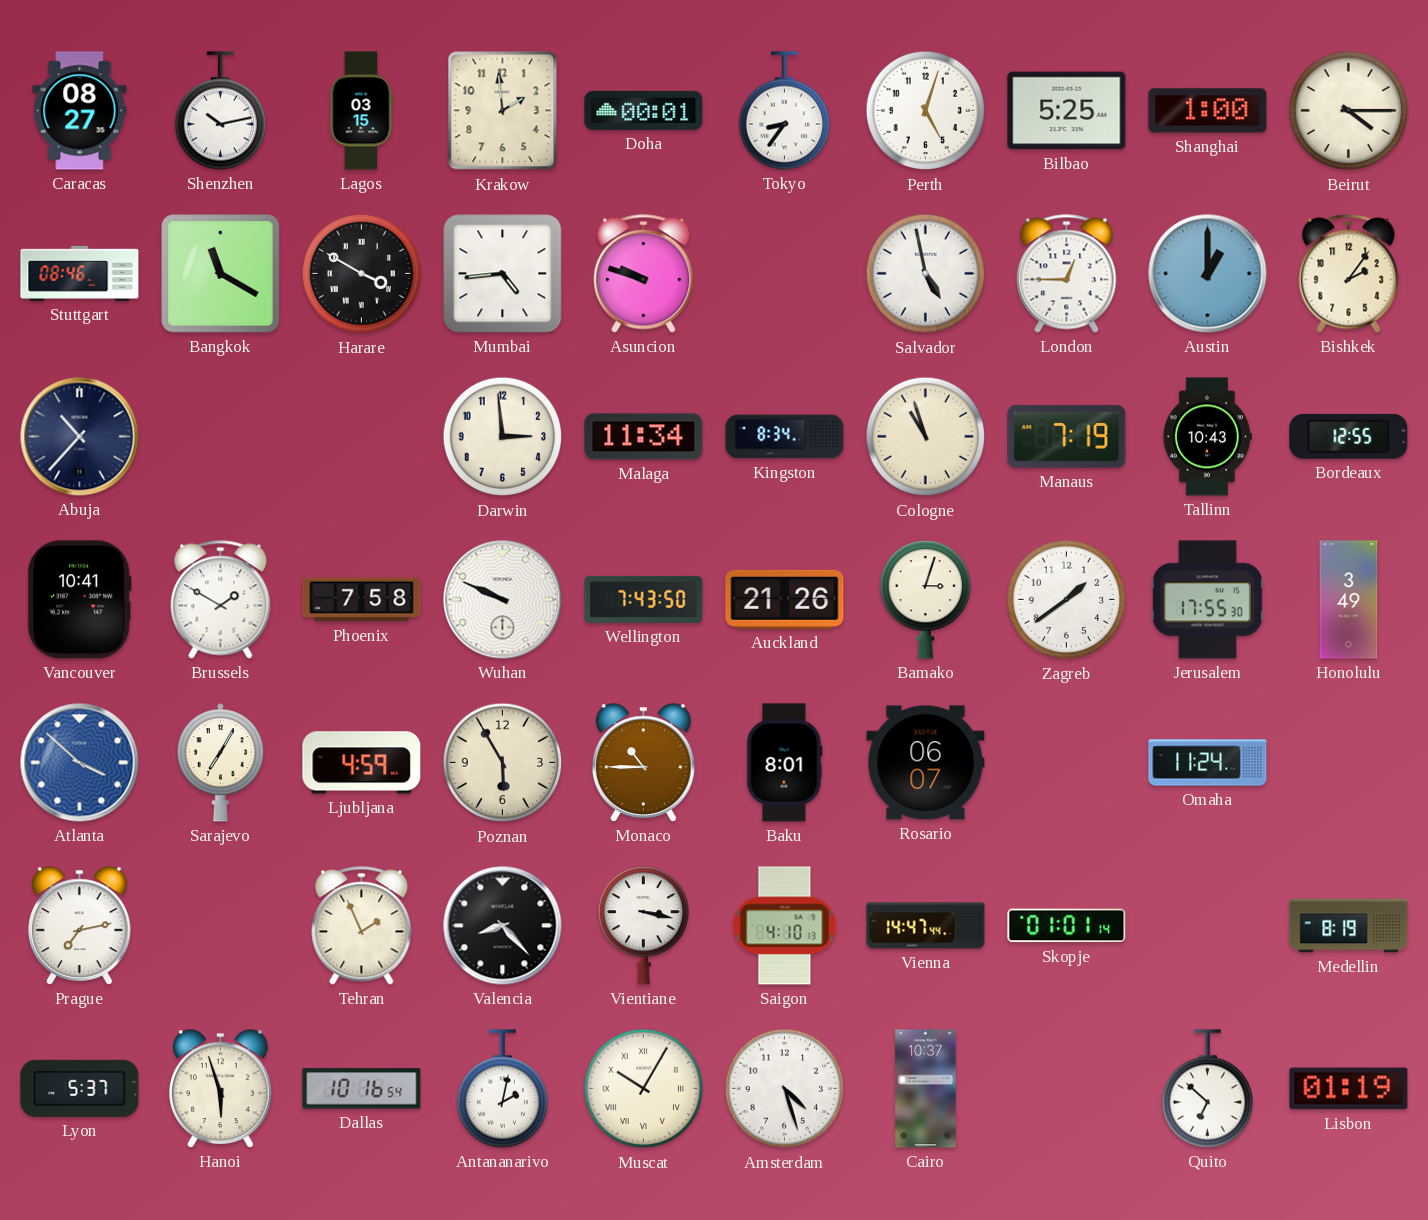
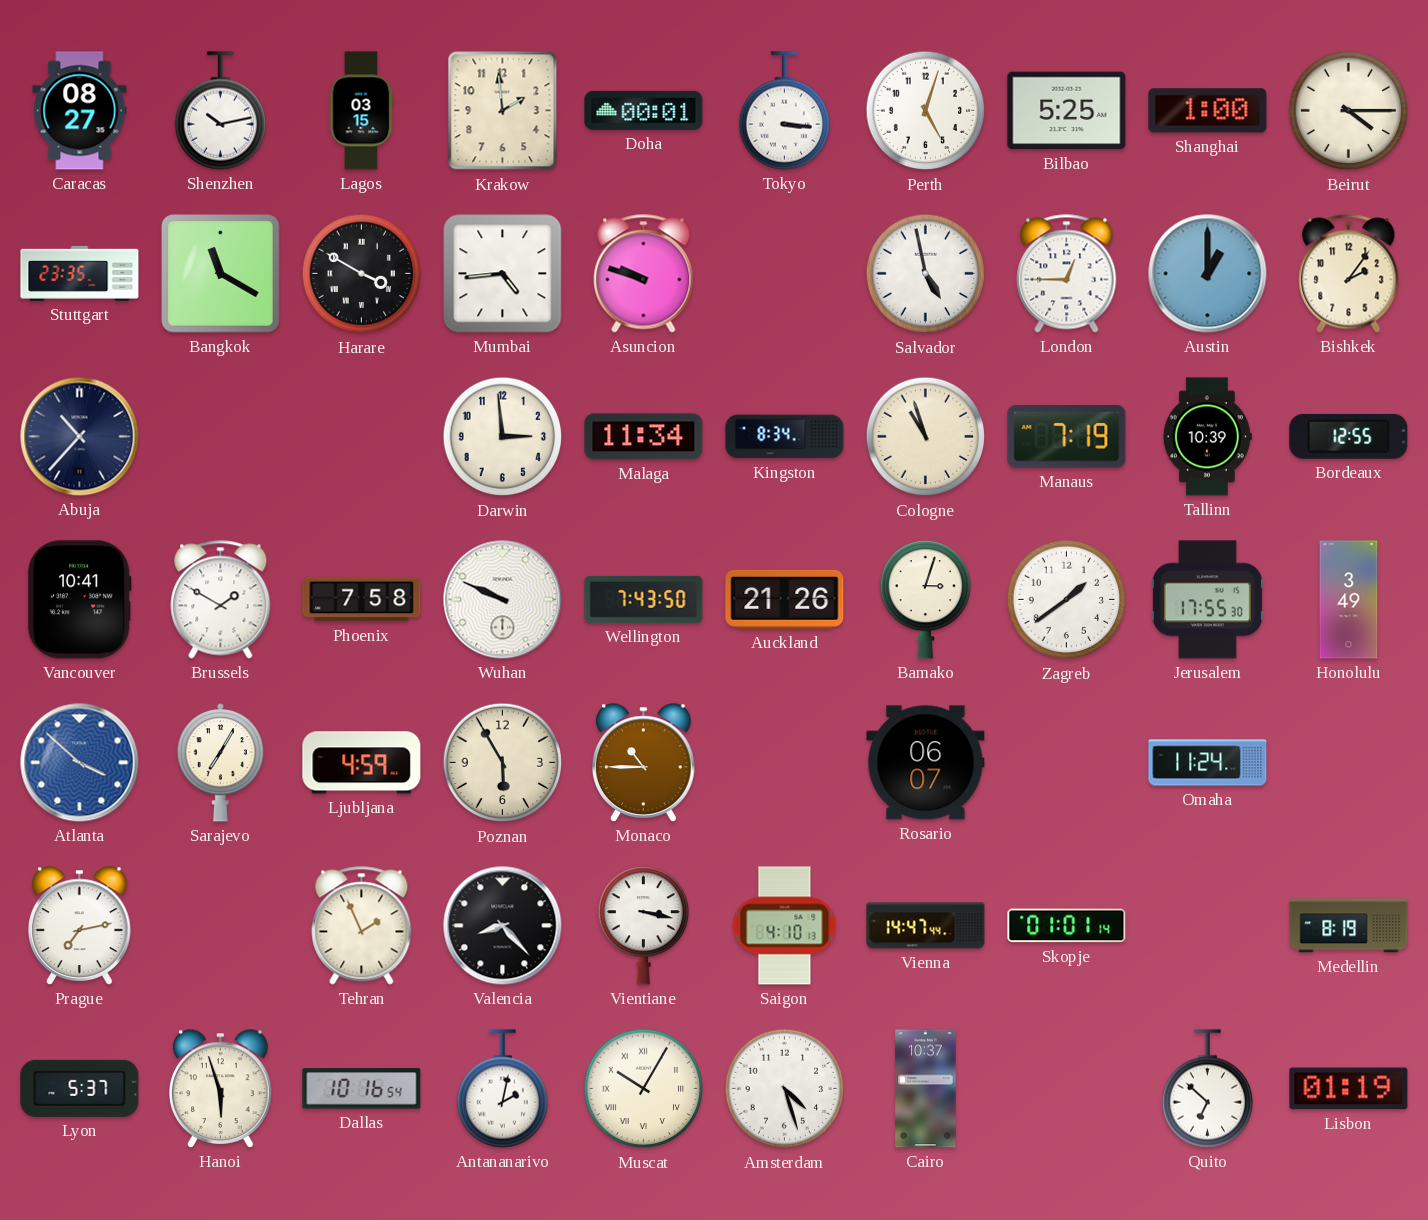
Tokyo: 8:36 -> 3:16 (784, 111)
Stuttgart: 08:46 -> 23:35 (80, 273)
Tallinn: 10:43 -> 10:39 (1207, 437)
Baku: 8:01 -> none (785, 763)
